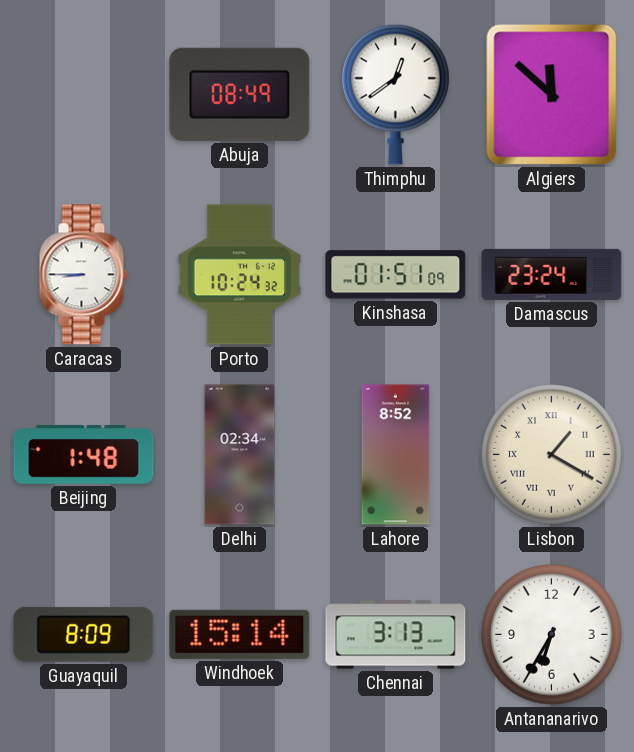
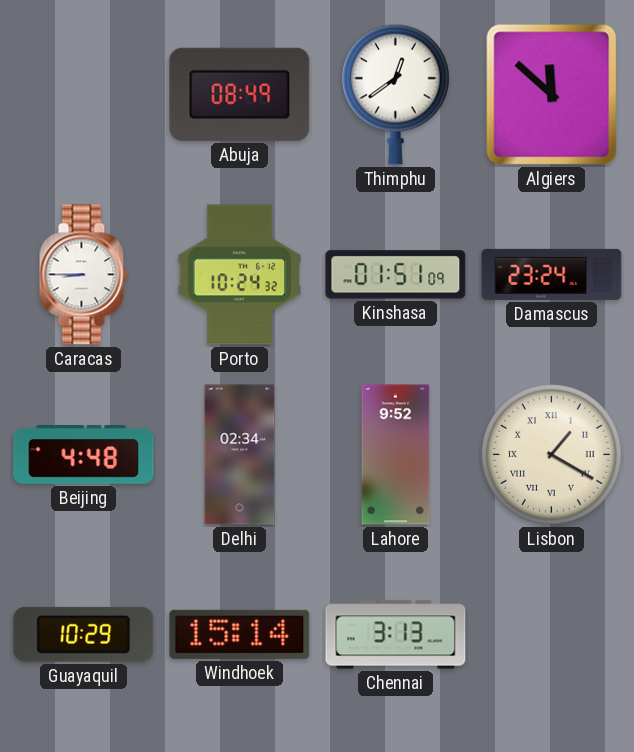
Beijing: 1:48 -> 4:48 (84, 455)
Lahore: 8:52 -> 9:52 (396, 455)
Guayaquil: 8:09 -> 10:29 (84, 634)
Antananarivo: 6:35 -> none (552, 635)
